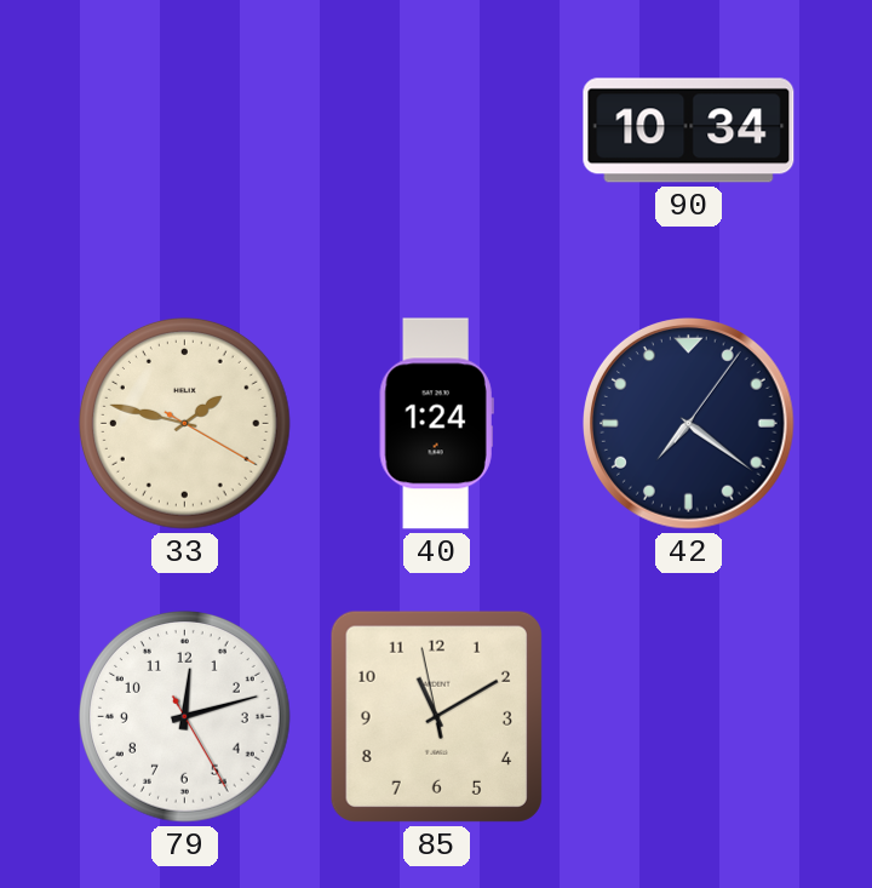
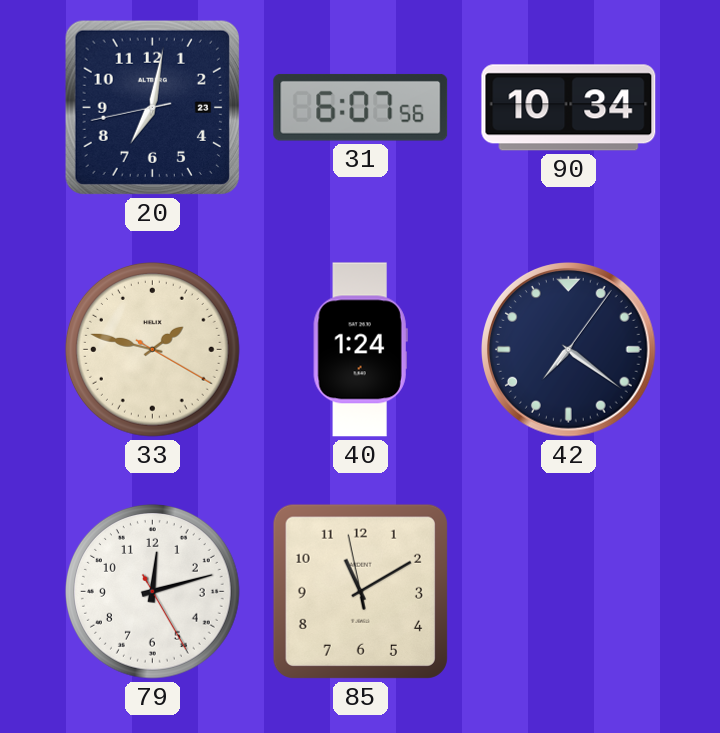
20: none -> 7:01 (152, 107)
31: none -> 6:07 (361, 107)
